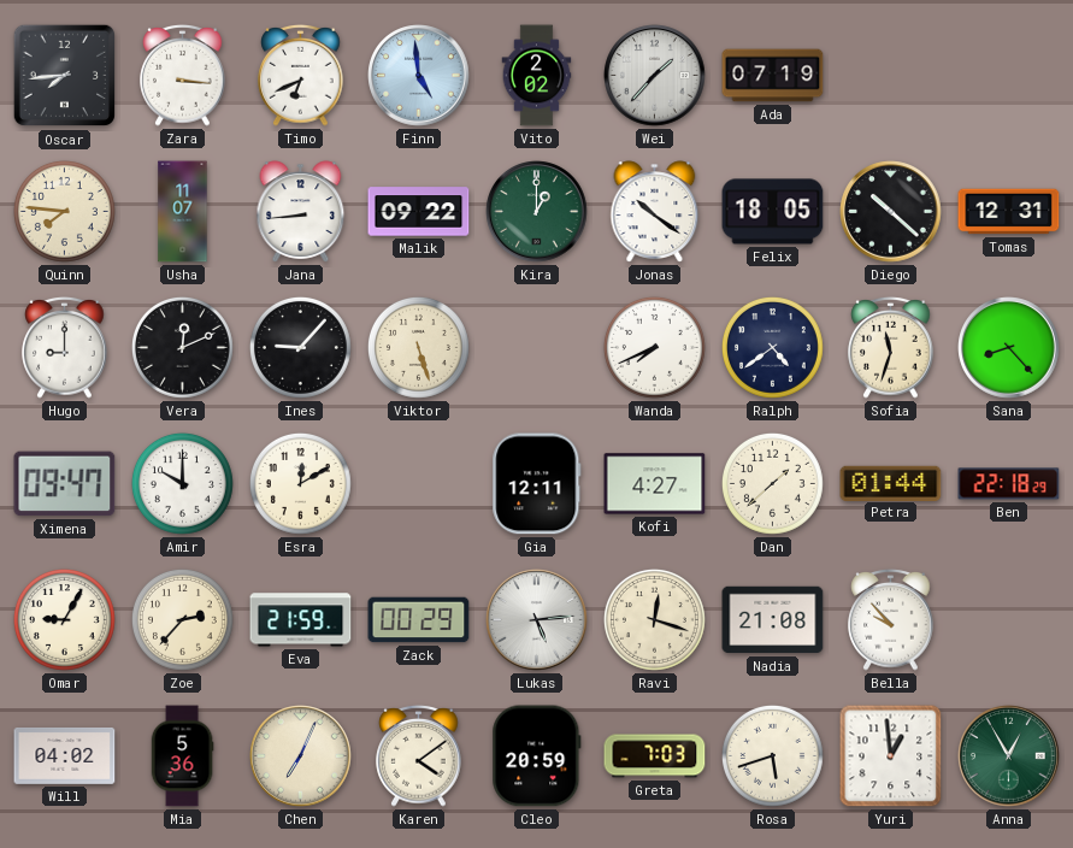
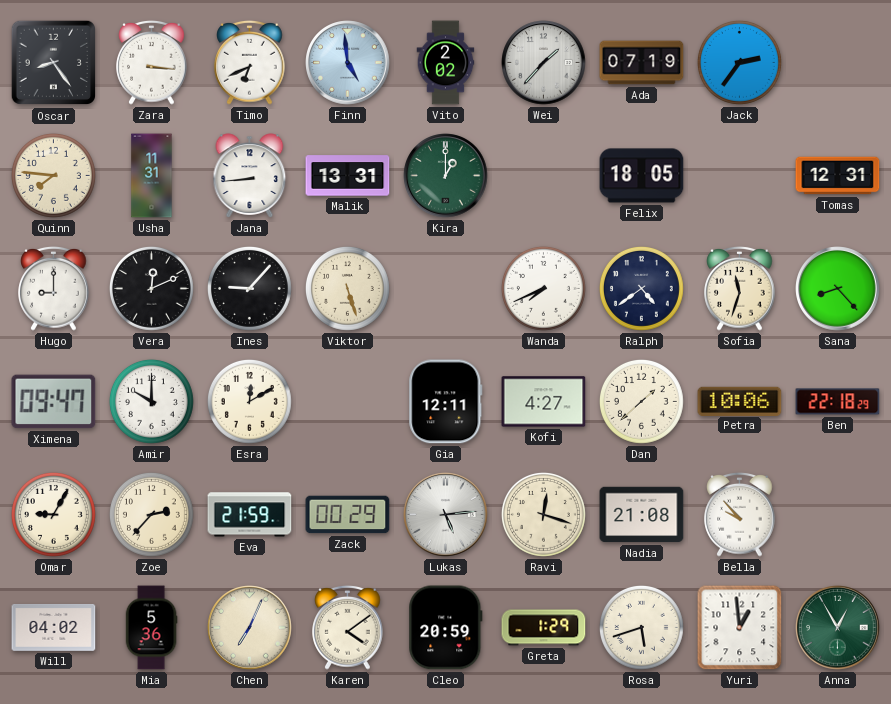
Oscar: 7:44 -> 8:24 (54, 63)
Jack: none -> 2:36 (739, 62)
Usha: 11:07 -> 11:31 (152, 176)
Malik: 09:22 -> 13:31 (348, 176)
Jonas: 10:21 -> none (655, 212)
Diego: 10:22 -> none (891, 212)
Petra: 01:44 -> 10:06 (740, 401)
Greta: 7:03 -> 1:29 (544, 628)
